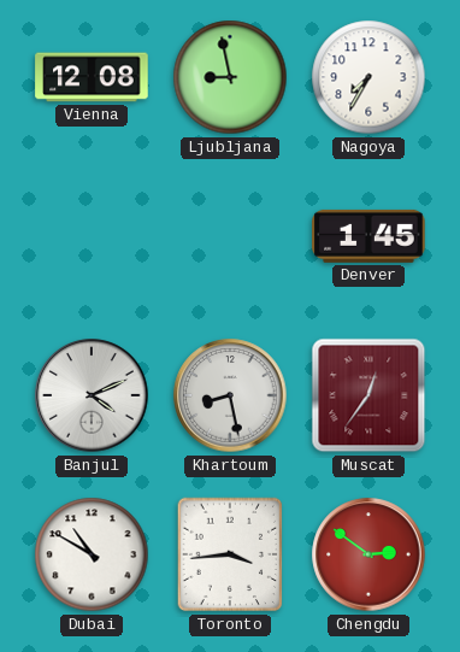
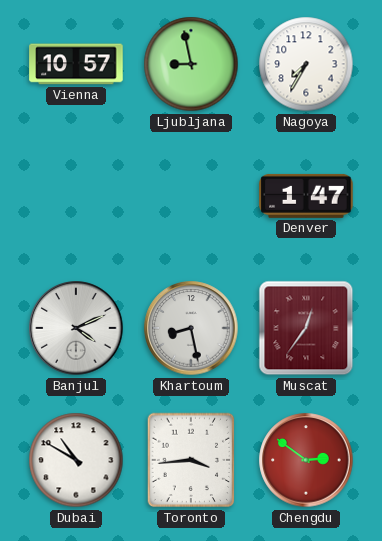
Vienna: 12:08 -> 10:57 (76, 64)
Denver: 1:45 -> 1:47 (306, 196)
